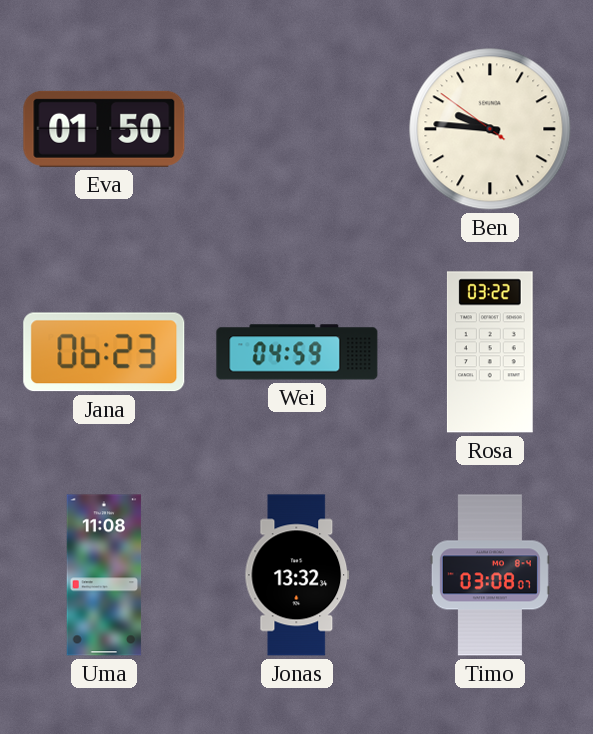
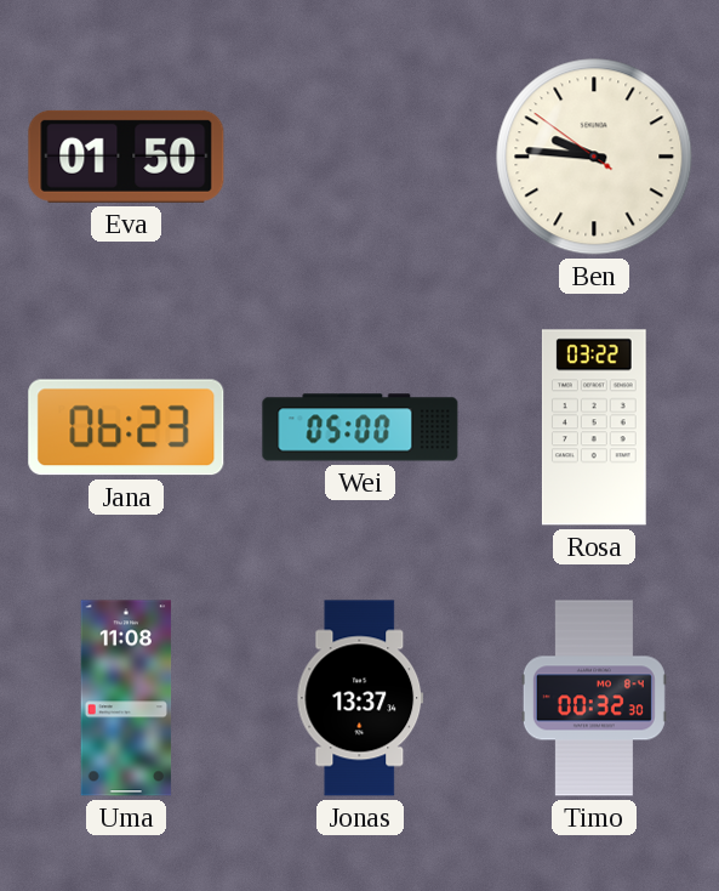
Wei: 04:59 -> 05:00 (360, 427)
Jonas: 13:32 -> 13:37 (360, 698)
Timo: 03:08 -> 00:32 (594, 698)
